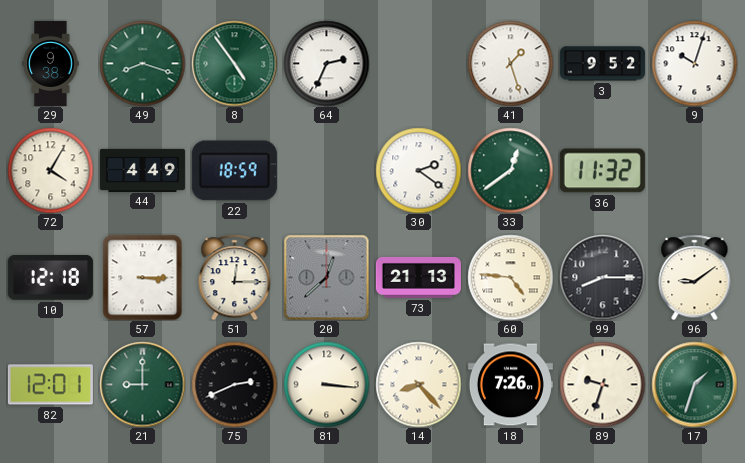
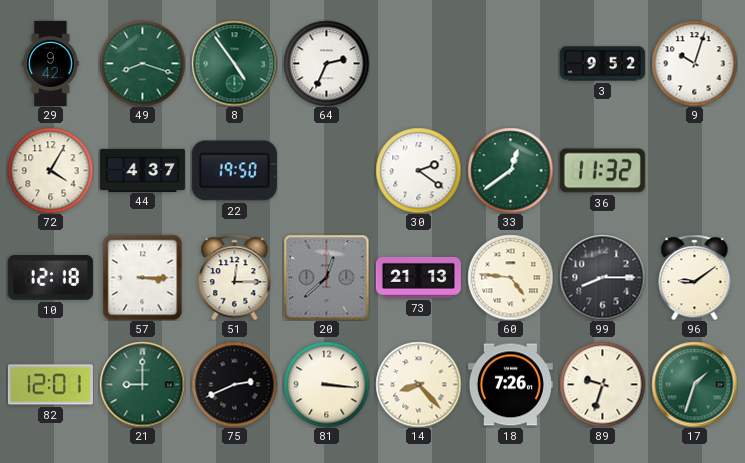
29: 9:38 -> 9:42 (51, 63)
41: 1:27 -> none (510, 63)
44: 4:49 -> 4:37 (142, 170)
22: 18:59 -> 19:50 (234, 171)
